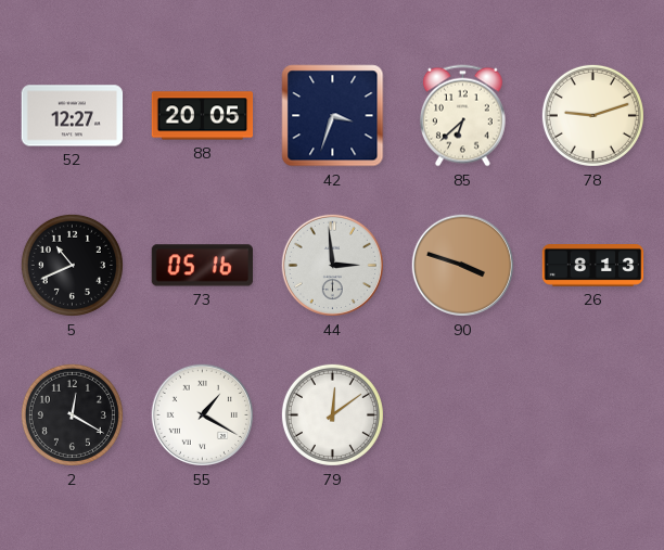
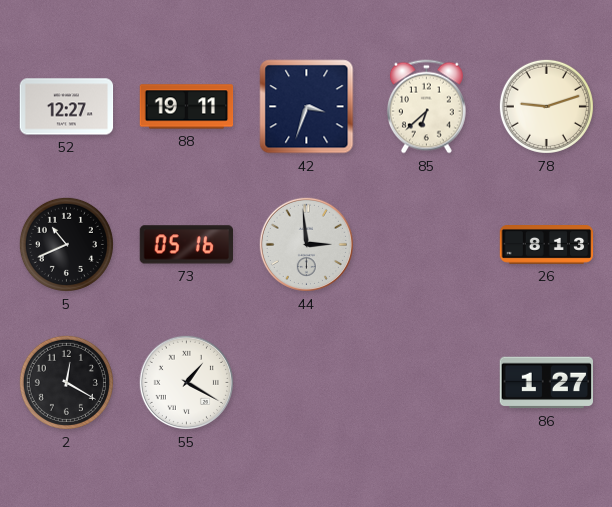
88: 20:05 -> 19:11 (187, 107)
90: 3:48 -> none (462, 265)
79: 12:09 -> none (332, 414)
86: none -> 1:27 (546, 383)
